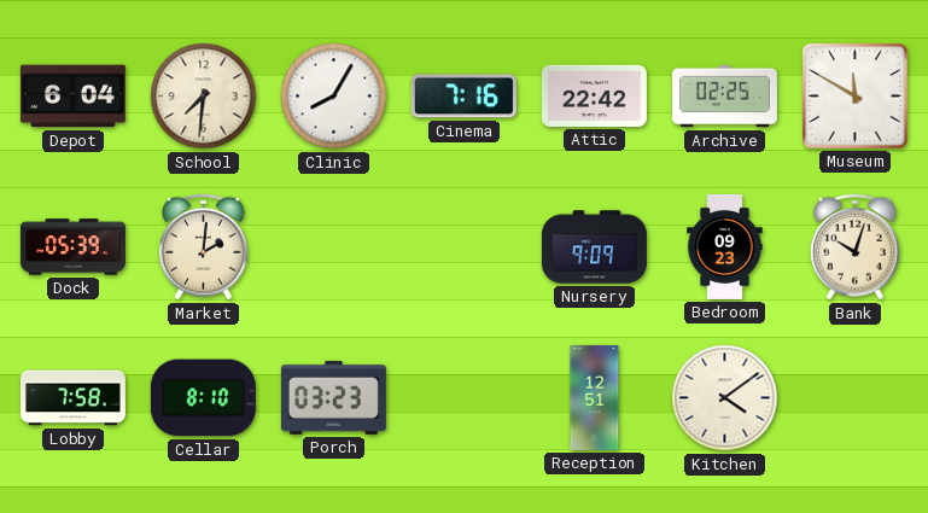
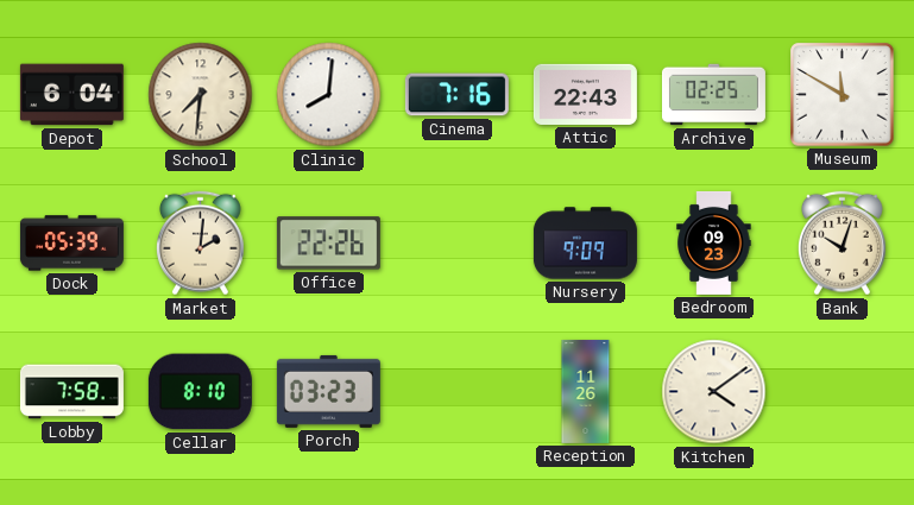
Clinic: 8:05 -> 8:01 (329, 95)
Attic: 22:42 -> 22:43 (585, 94)
Office: none -> 22:26 (328, 244)
Reception: 12:51 -> 11:26 (586, 391)
